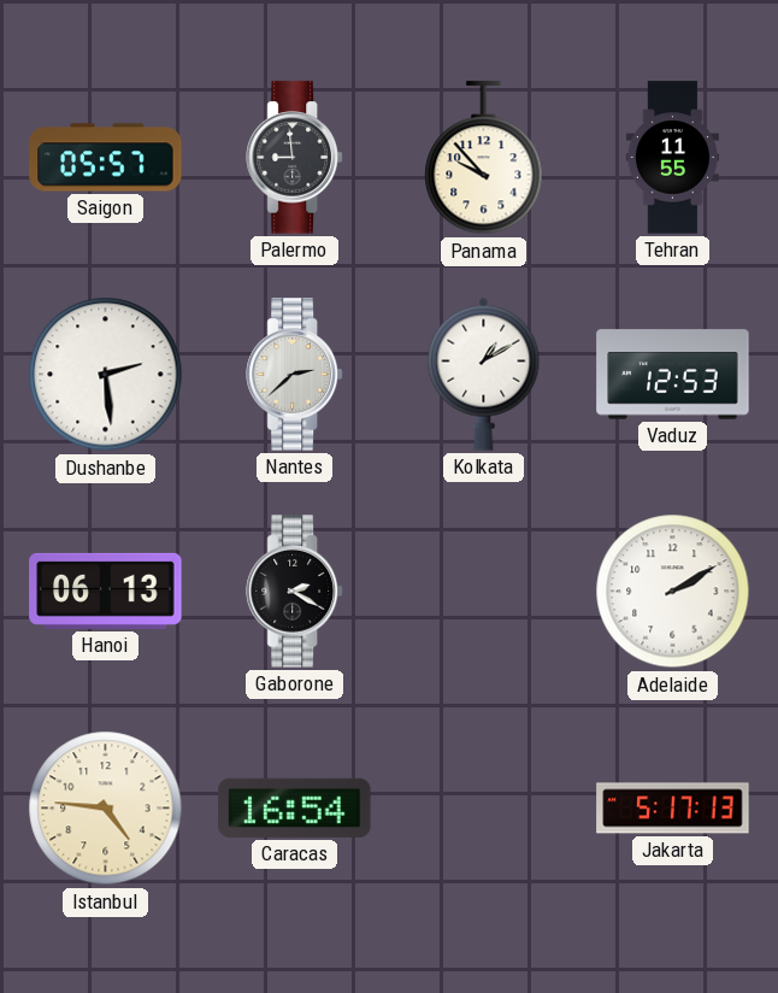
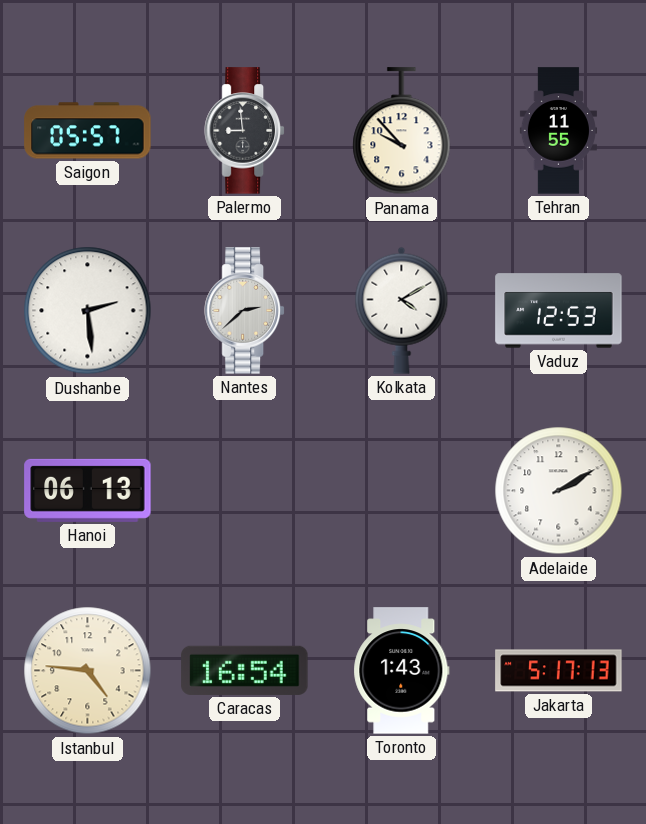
Kolkata: 1:10 -> 4:10 (402, 310)
Gaborone: 2:20 -> none (295, 592)
Toronto: none -> 1:43 (402, 671)
